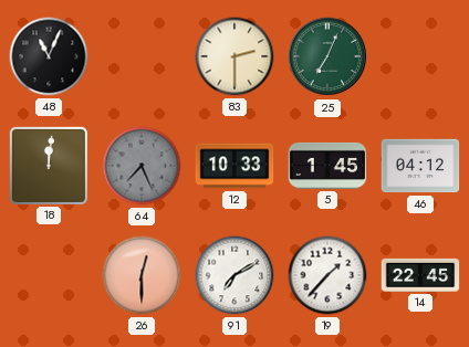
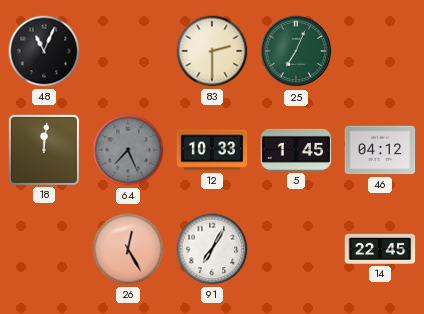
26: 12:30 -> 12:25 (128, 249)
91: 7:10 -> 7:05 (212, 249)
19: 1:37 -> none (327, 275)
